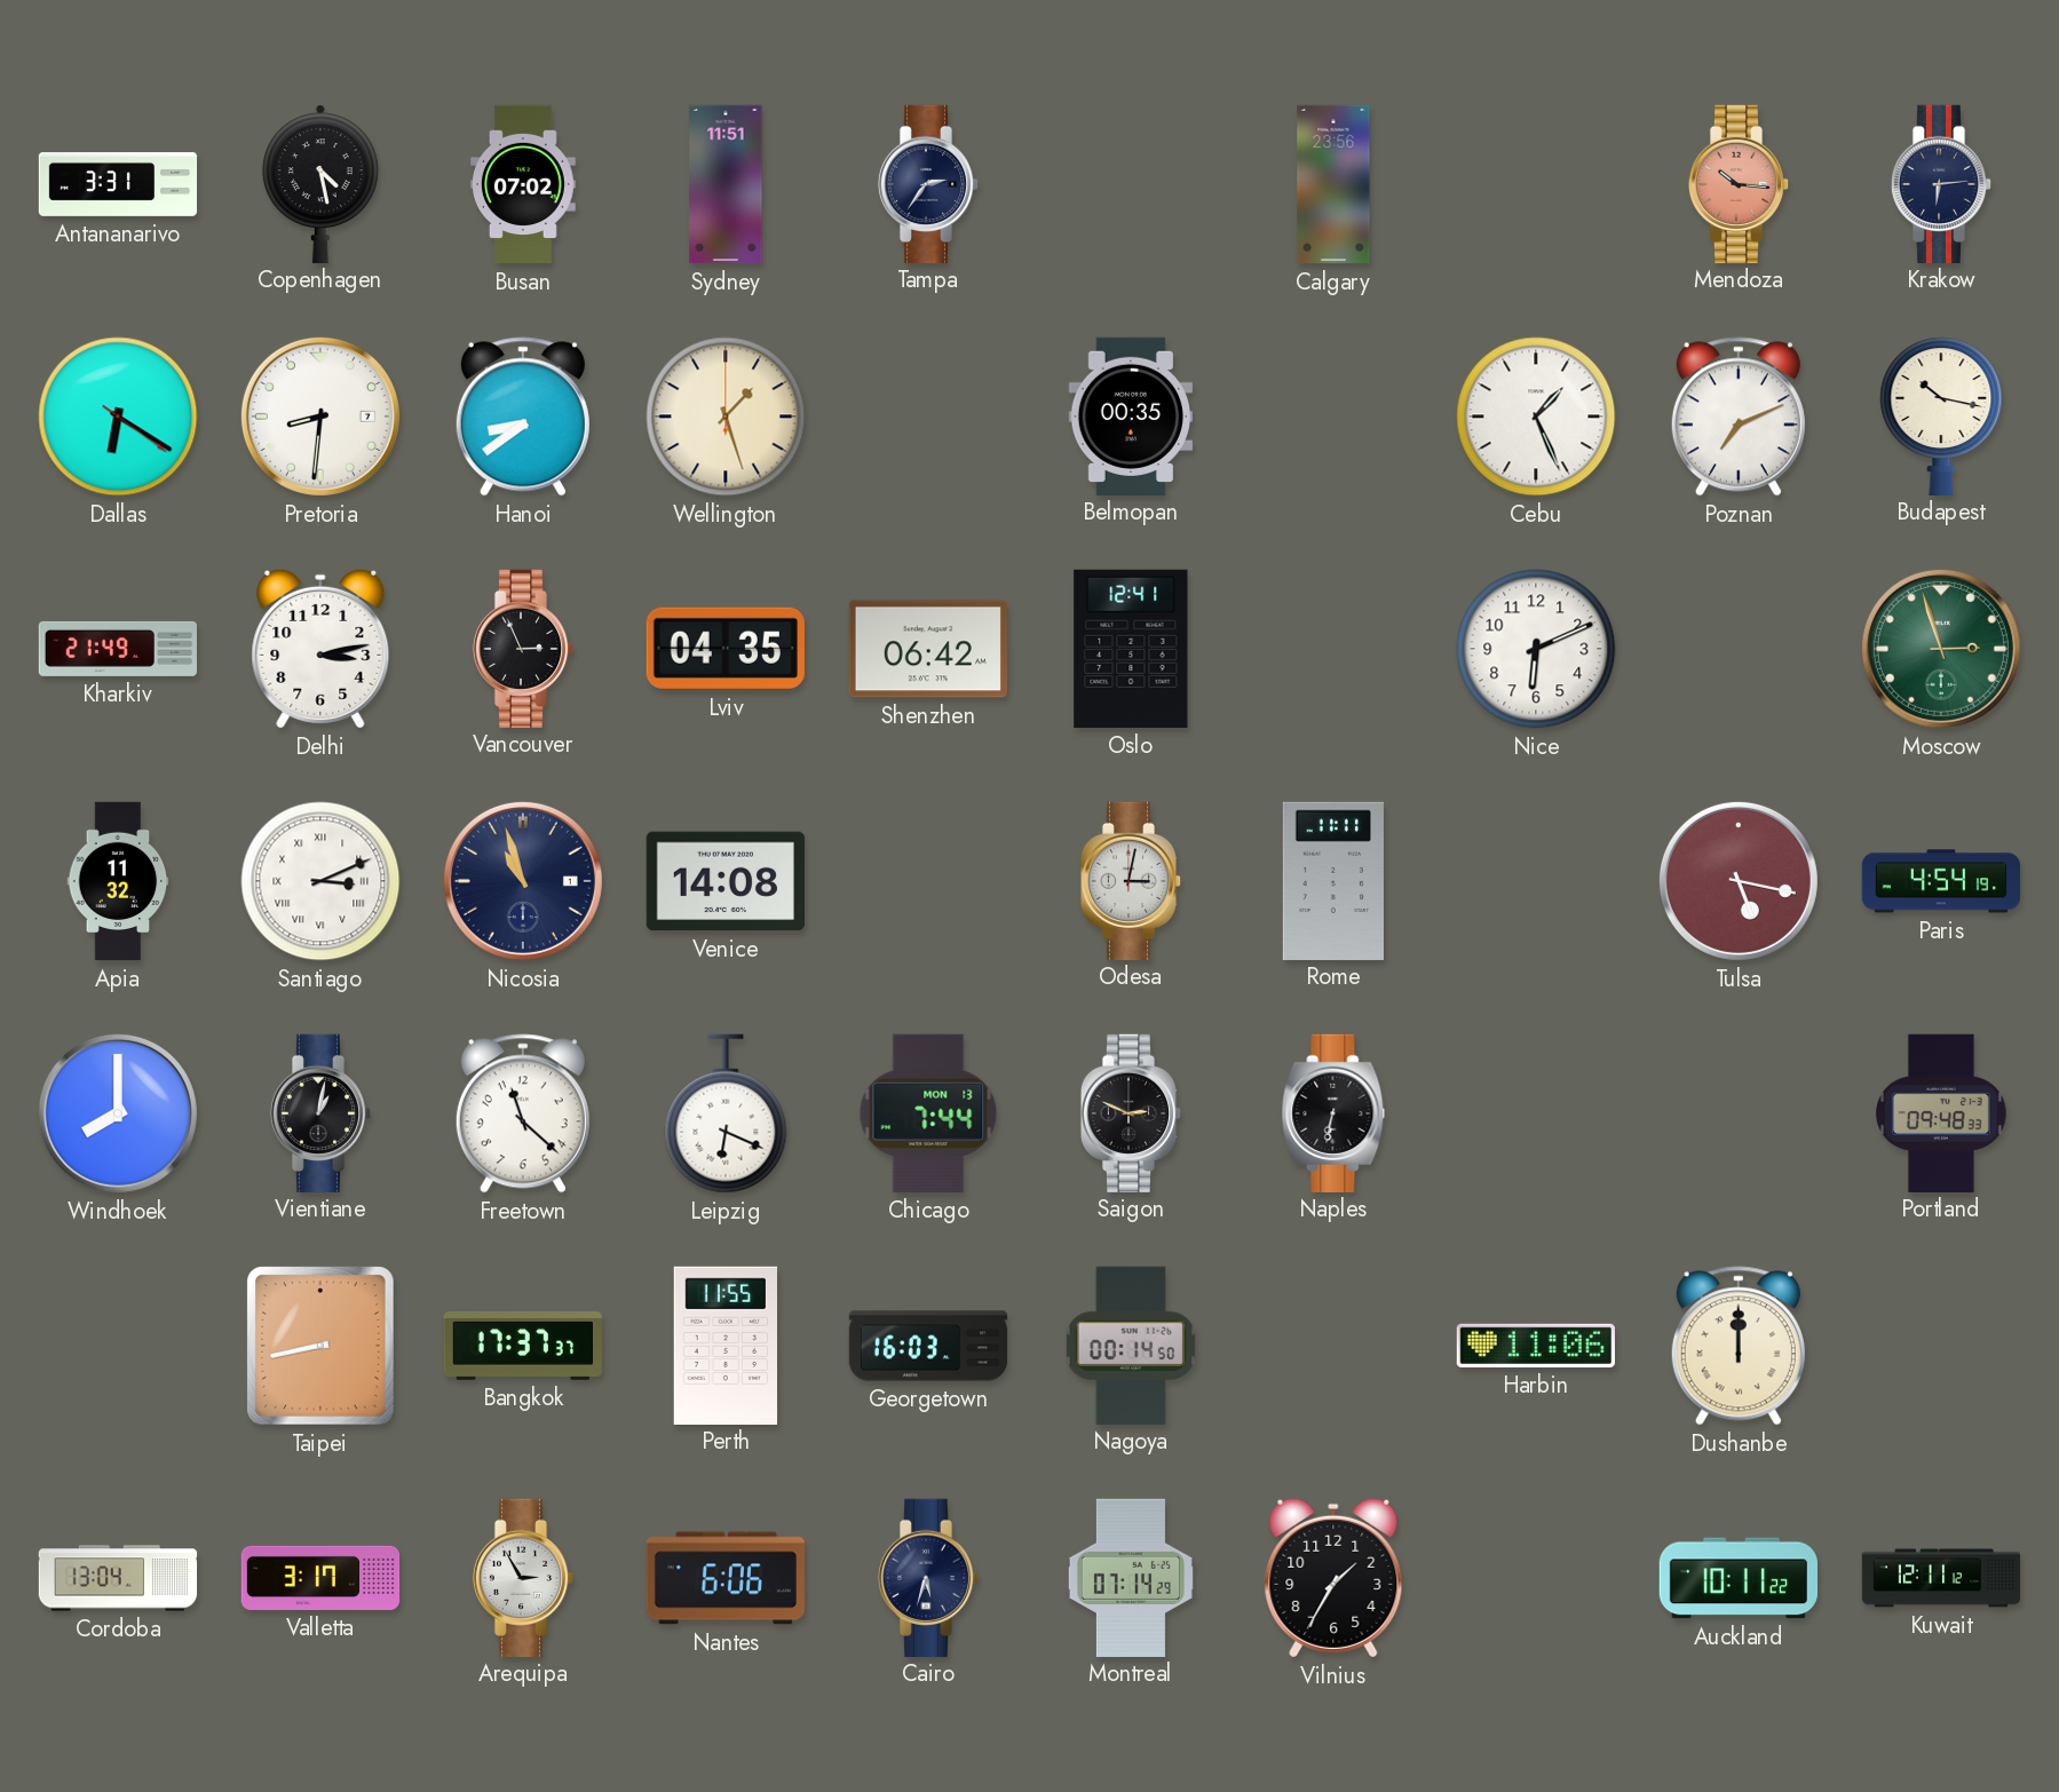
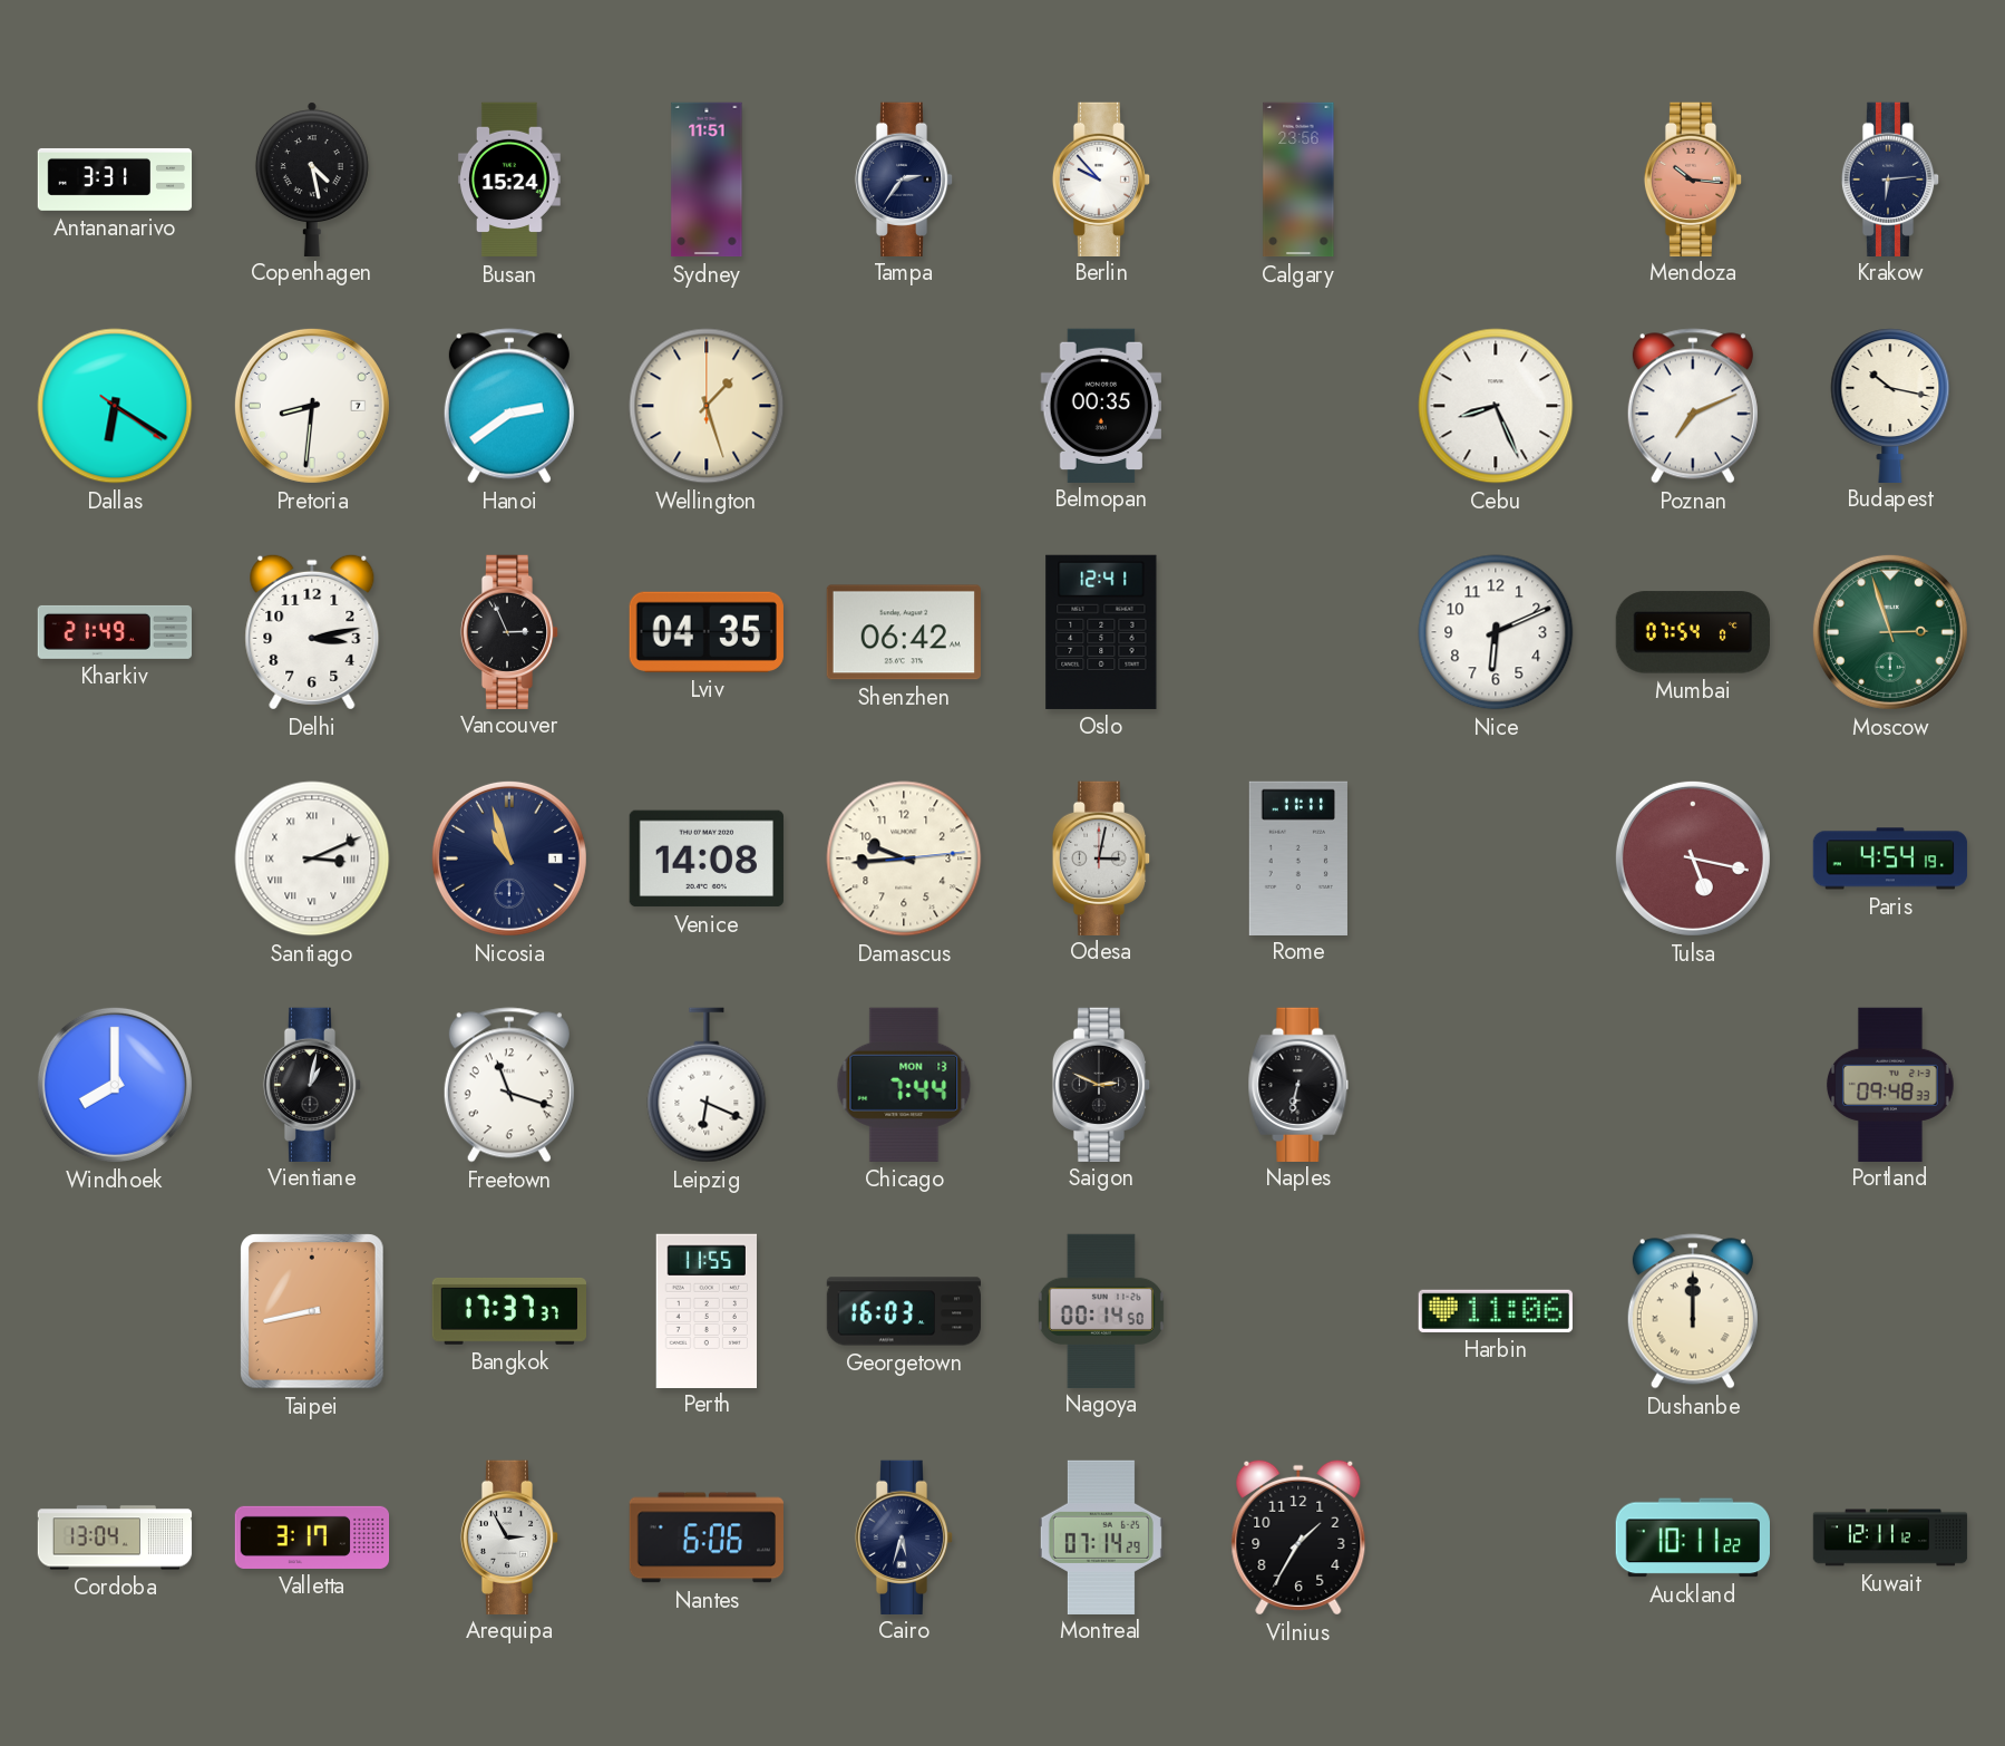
Busan: 07:02 -> 15:24 (510, 180)
Berlin: none -> 9:53 (1101, 178)
Hanoi: 8:39 -> 2:39 (509, 406)
Cebu: 1:26 -> 8:26 (1496, 406)
Mumbai: none -> 07:54 (1693, 632)
Apia: 11:32 -> none (118, 881)
Damascus: none -> 9:44 (904, 859)
Freetown: 11:22 -> 11:18 (509, 1085)
